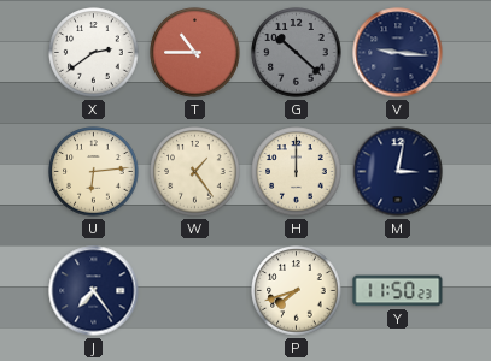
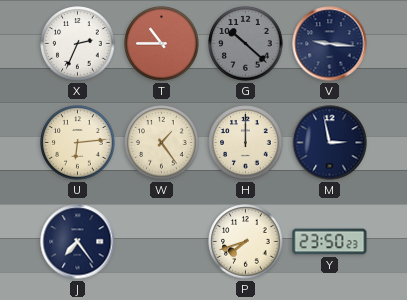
X: 2:39 -> 2:34 (78, 44)
M: 3:02 -> 2:58 (330, 143)
Y: 11:50 -> 23:50 (330, 242)
